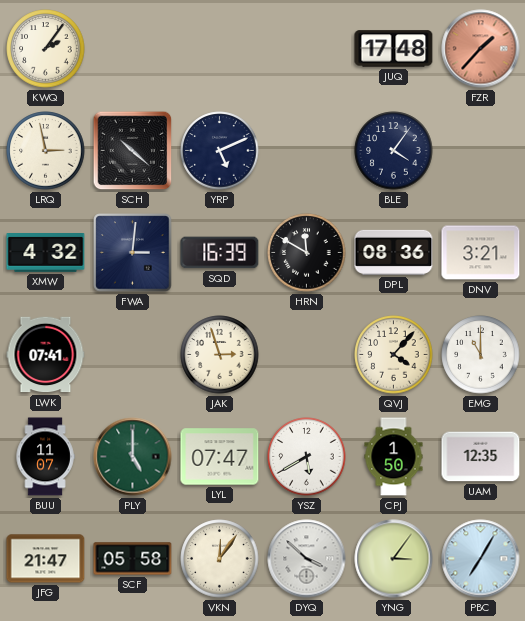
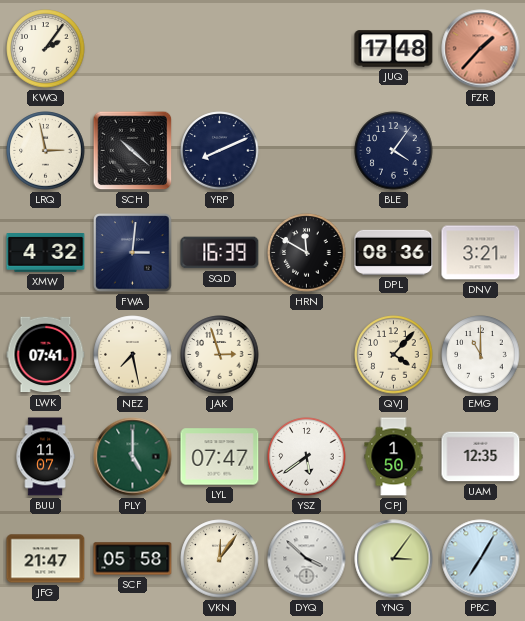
YRP: 5:11 -> 8:11 (220, 151)
NEZ: none -> 7:28 (133, 355)
YSZ: 5:40 -> 5:39 (307, 457)
